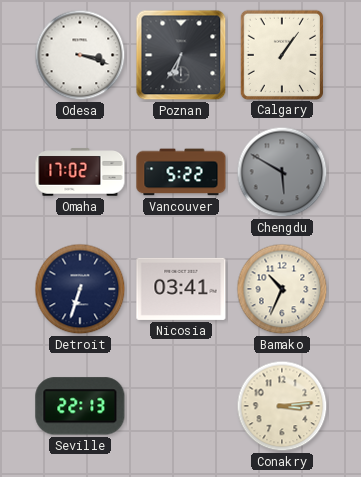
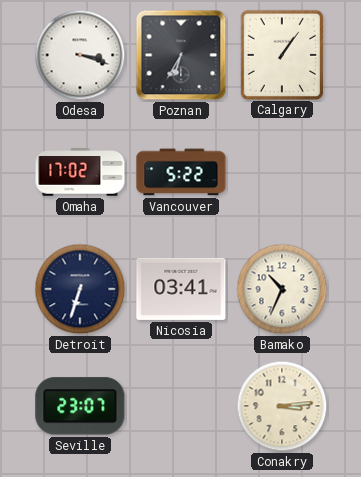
Chengdu: 5:50 -> none (282, 172)
Seville: 22:13 -> 23:07 (80, 406)
